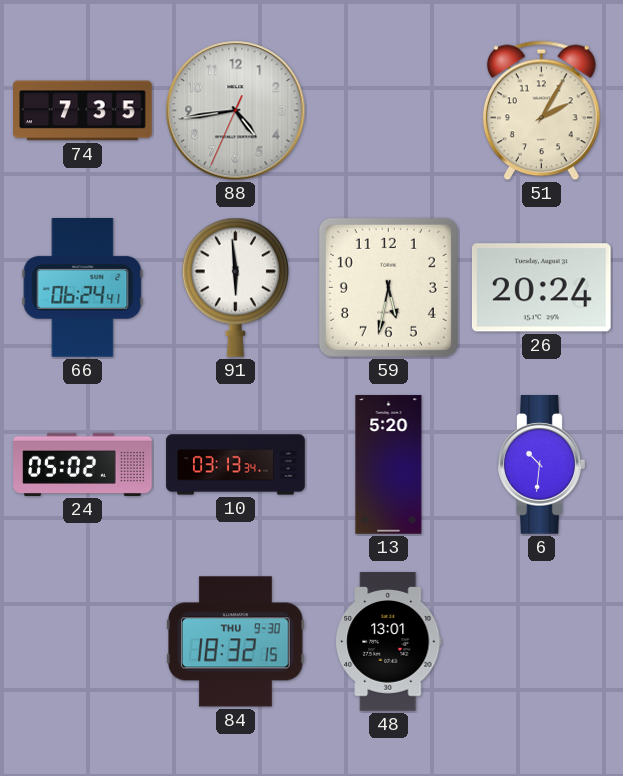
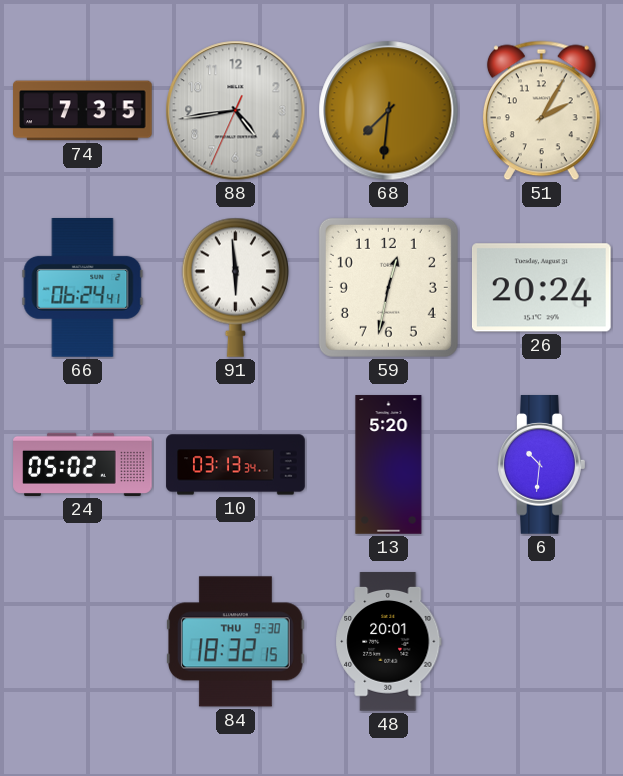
68: none -> 7:31 (389, 111)
59: 5:32 -> 12:32 (388, 287)
48: 13:01 -> 20:01 (389, 642)
